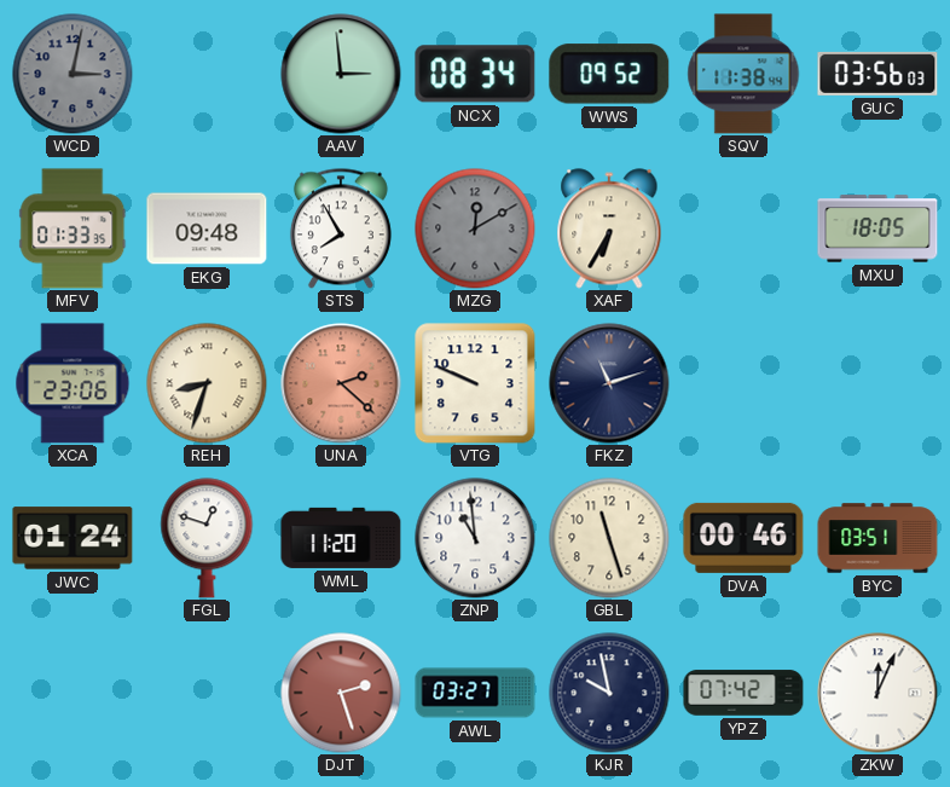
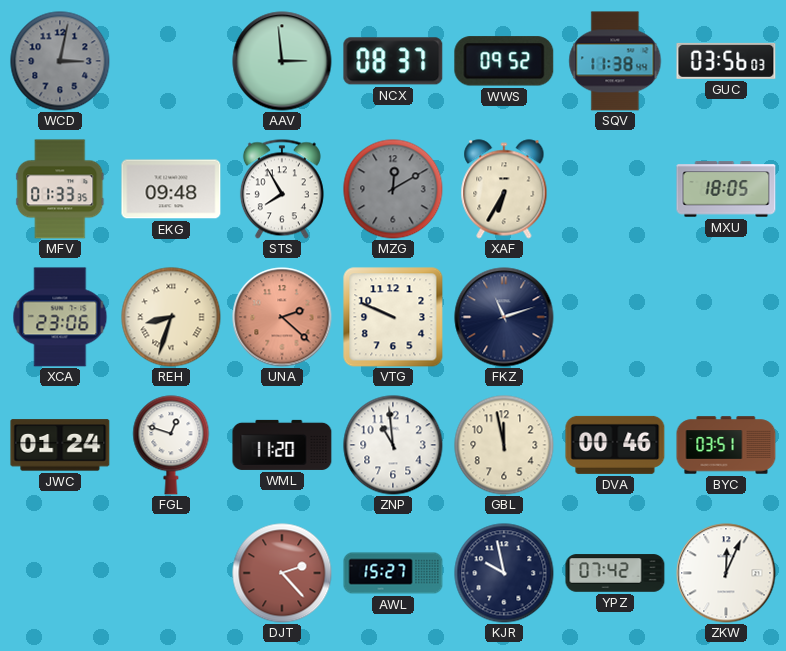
NCX: 08:34 -> 08:37 (393, 61)
GBL: 11:27 -> 11:58 (504, 445)
DJT: 2:27 -> 2:23 (282, 573)
AWL: 03:27 -> 15:27 (393, 573)
